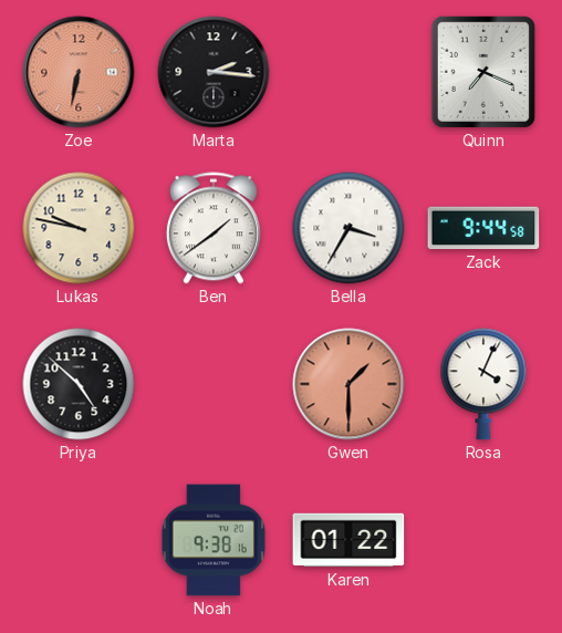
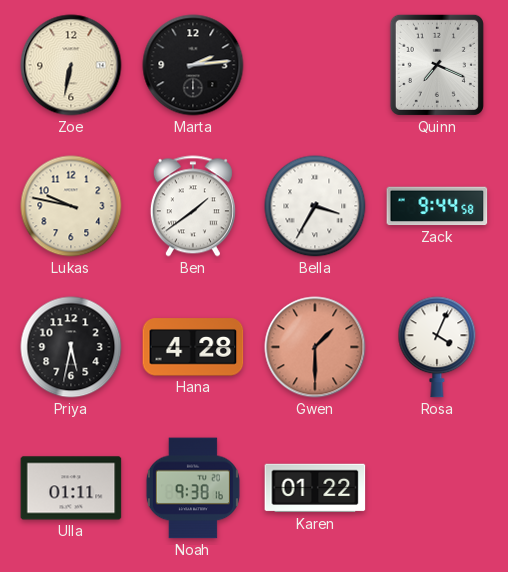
Zoe dial: salmon -> cream (71, 65)
Marta: 2:16 -> 2:14 (193, 65)
Priya: 4:52 -> 5:32 (71, 347)
Hana: none -> 4:28 (193, 347)
Ulla: none -> 01:11 (71, 488)
